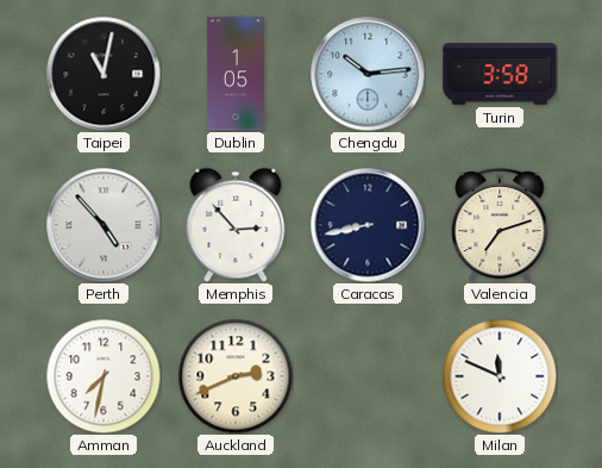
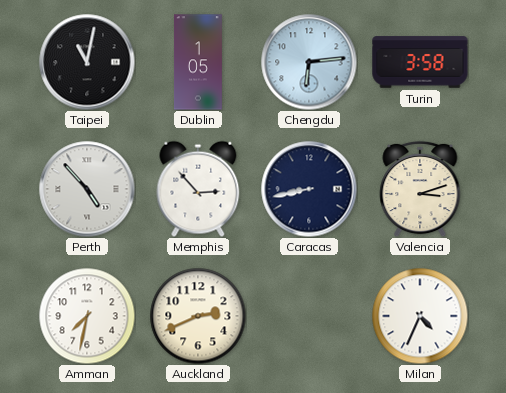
Chengdu: 10:14 -> 6:14 (309, 62)
Valencia: 7:12 -> 3:12 (420, 189)
Milan: 11:49 -> 4:34 (420, 316)
